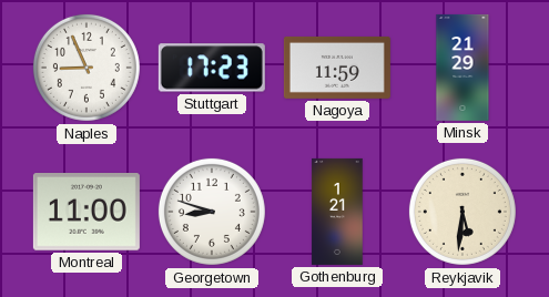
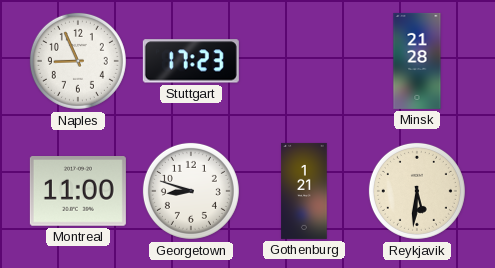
Nagoya: 11:59 -> none (337, 68)
Minsk: 21:29 -> 21:28 (417, 61)
